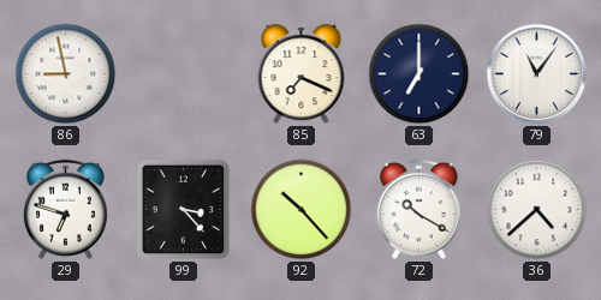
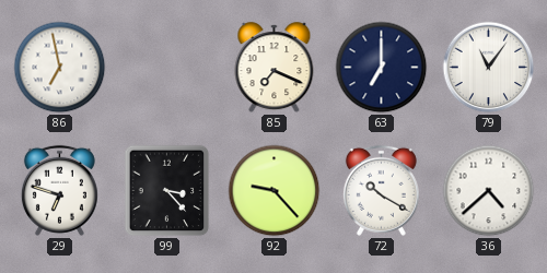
86: 8:58 -> 6:58 (60, 68)
92: 10:23 -> 9:23 (275, 191)
